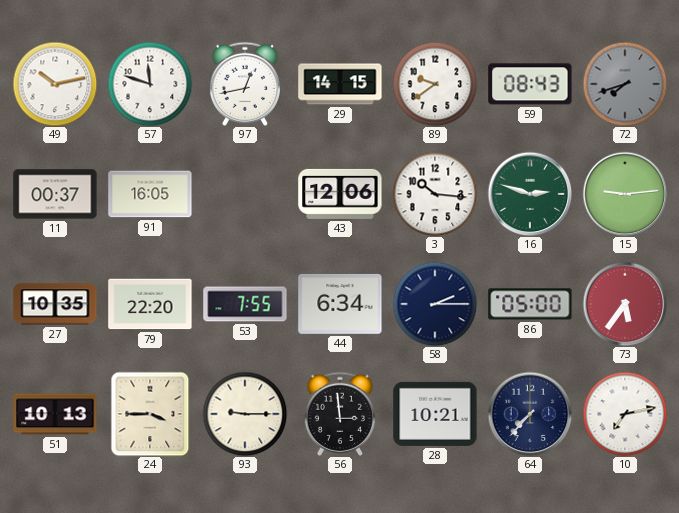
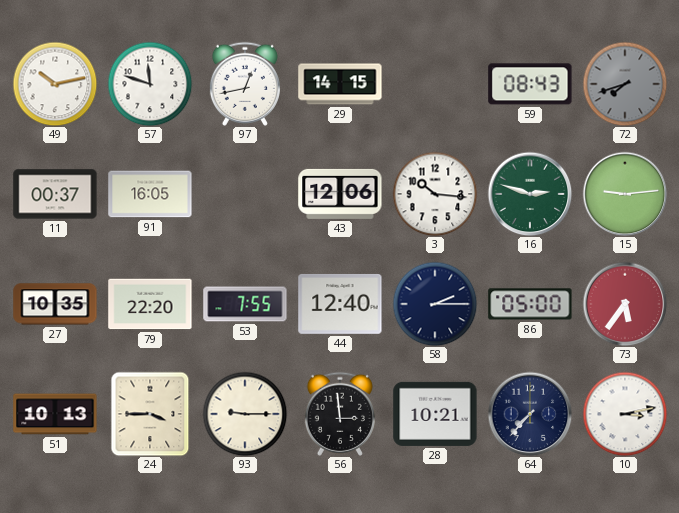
89: 9:39 -> none (435, 84)
44: 6:34 -> 12:40 (340, 304)
10: 7:13 -> 3:13 (625, 414)
